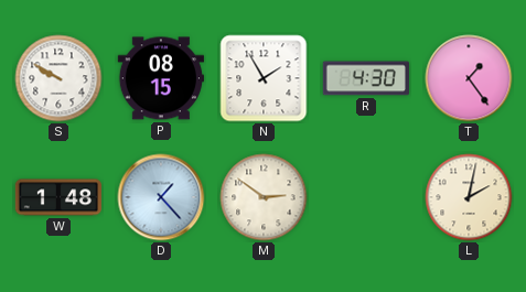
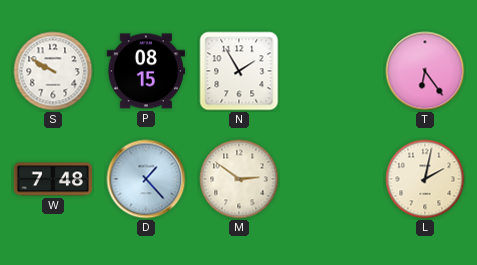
R: 4:30 -> none (366, 78)
T: 1:24 -> 6:24 (425, 71)
W: 1:48 -> 7:48 (52, 179)
